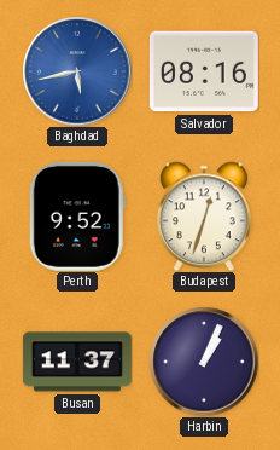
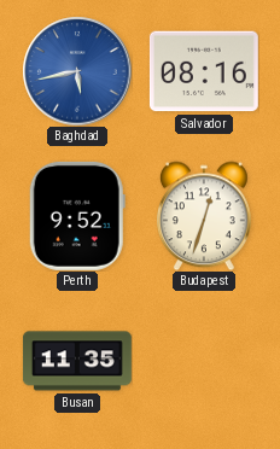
Busan: 11:37 -> 11:35 (77, 361)
Harbin: 1:04 -> none (204, 362)
